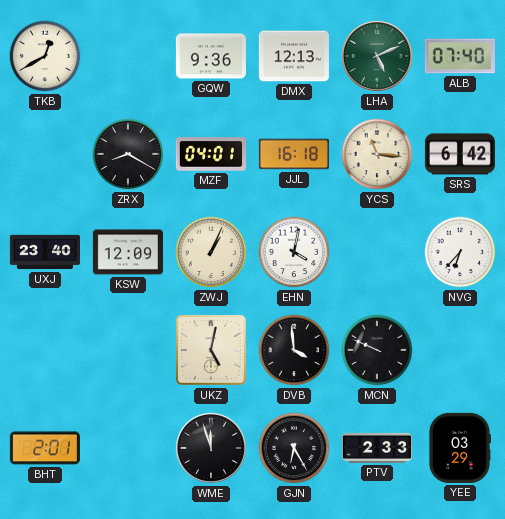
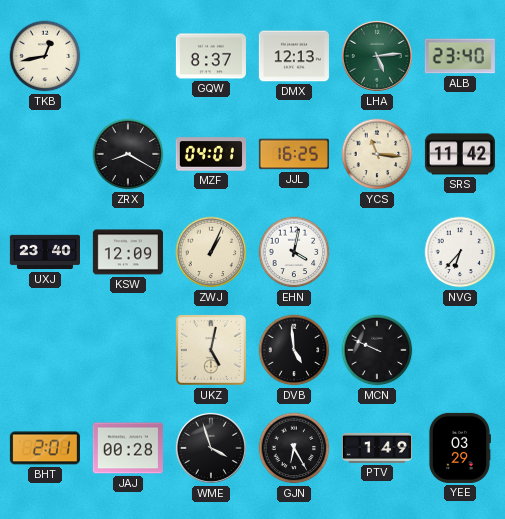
TKB: 12:40 -> 12:43 (45, 56)
GQW: 9:36 -> 8:37 (211, 56)
LHA: 5:11 -> 5:14 (377, 56)
ALB: 07:40 -> 23:40 (460, 56)
JJL: 16:18 -> 16:25 (294, 154)
SRS: 6:42 -> 11:42 (460, 154)
DVB: 3:59 -> 4:59 (294, 350)
JAJ: none -> 00:28 (128, 448)
WME: 11:57 -> 3:57 (211, 448)
PTV: 2:33 -> 1:49 (377, 448)
